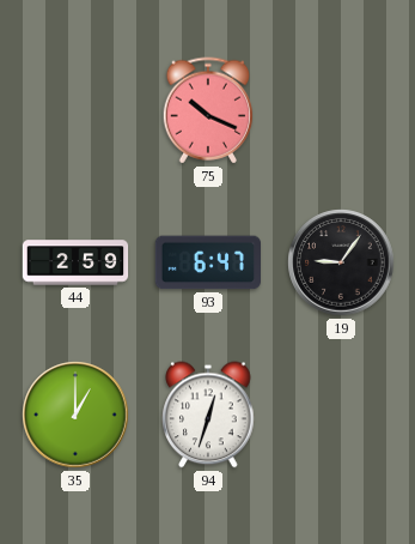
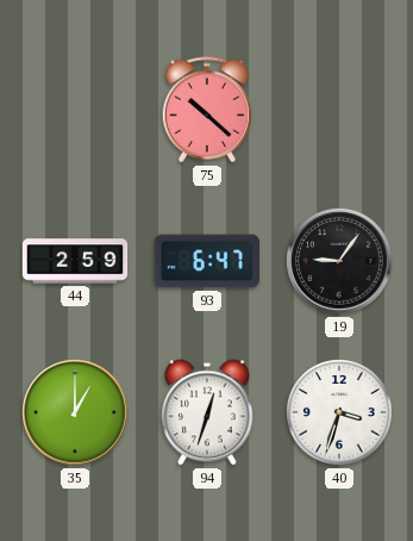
75: 10:19 -> 10:22 (207, 110)
40: none -> 3:33 (339, 412)
